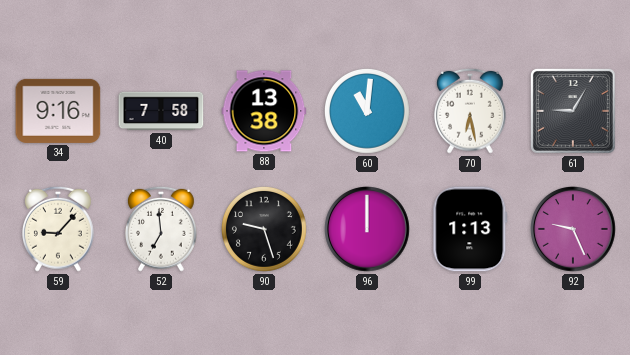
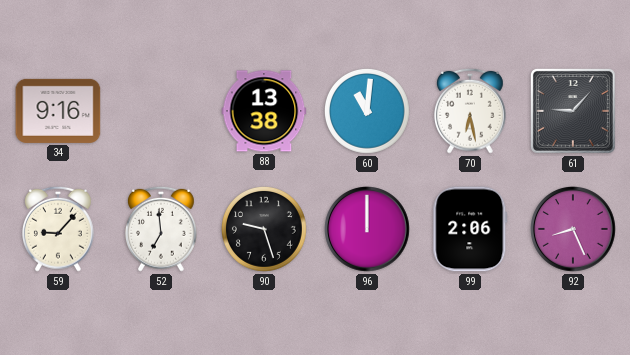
40: 7:58 -> none (161, 111)
61: 9:05 -> 9:07 (573, 111)
99: 1:13 -> 2:06 (470, 229)
92: 9:26 -> 8:26 (573, 229)
